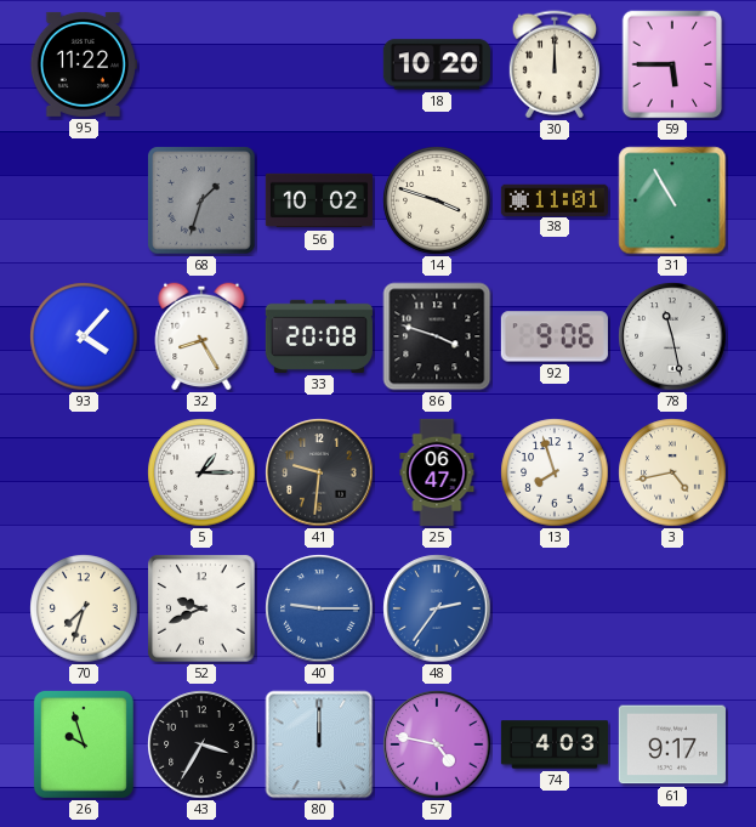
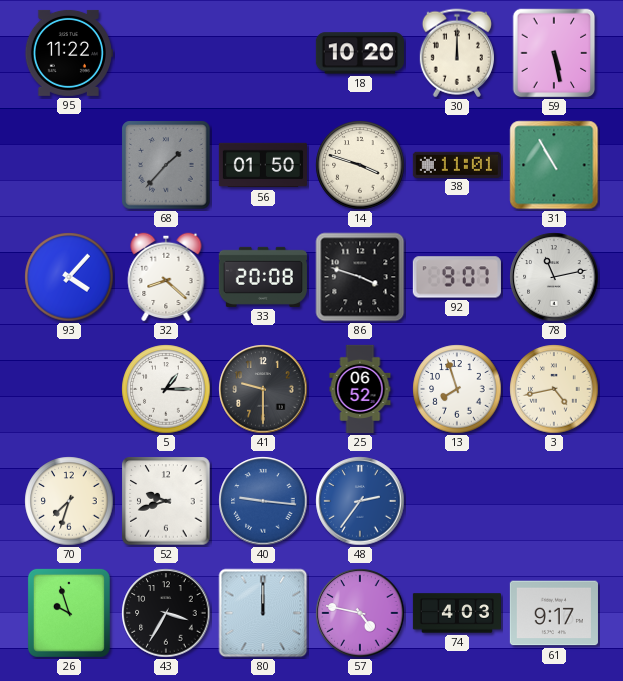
59: 5:45 -> 5:28 (554, 53)
68: 1:33 -> 1:37 (166, 165)
56: 10:02 -> 01:50 (263, 165)
32: 8:25 -> 8:22 (166, 277)
92: 9:06 -> 9:07 (457, 277)
78: 11:28 -> 11:13 (554, 277)
41: 9:31 -> 9:30 (263, 389)
25: 06:47 -> 06:52 (360, 389)
52: 9:41 -> 9:42 (166, 501)
40: 9:15 -> 9:16 (263, 501)
